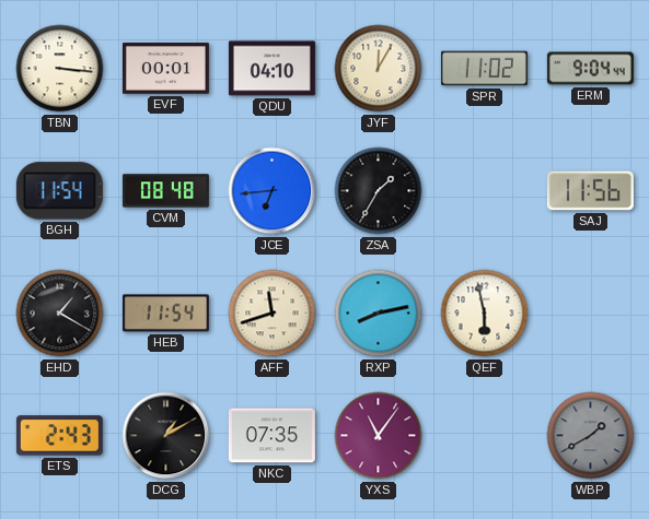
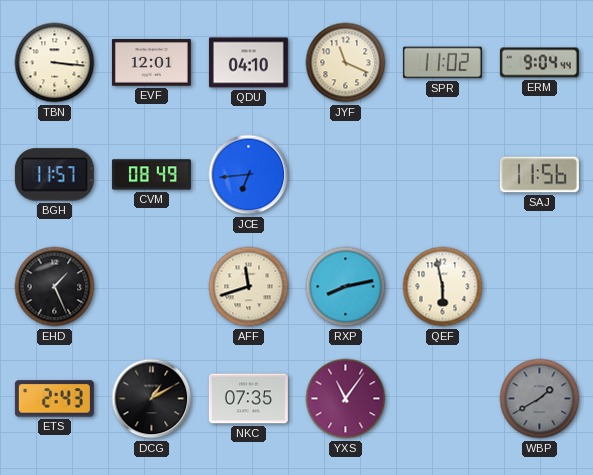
EVF: 00:01 -> 12:01 (151, 63)
JYF: 12:05 -> 11:19 (346, 63)
BGH: 11:54 -> 11:57 (54, 175)
CVM: 08:48 -> 08:49 (151, 175)
ZSA: 1:35 -> none (379, 191)
EHD: 1:20 -> 1:26 (55, 287)
HEB: 11:54 -> none (165, 314)
